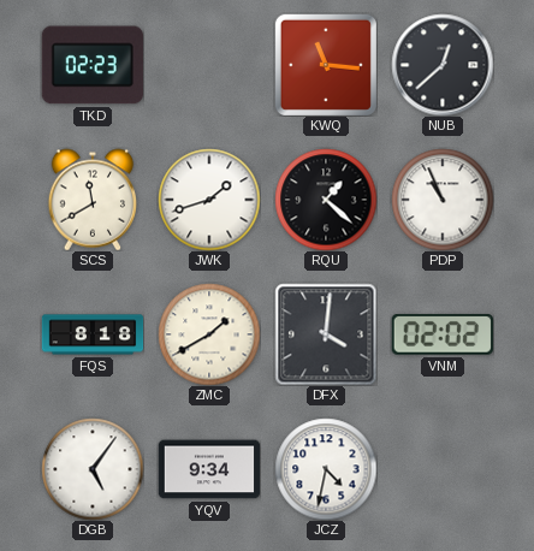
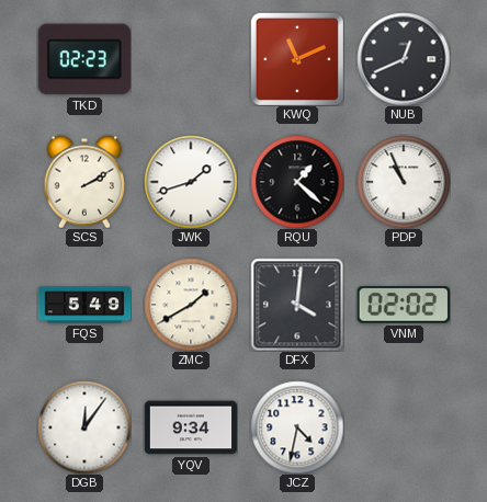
KWQ: 11:16 -> 11:11 (297, 59)
NUB: 12:38 -> 12:41 (404, 59)
SCS: 11:40 -> 2:10 (83, 182)
FQS: 8:18 -> 5:49 (84, 305)
DGB: 5:06 -> 12:06 (84, 427)
